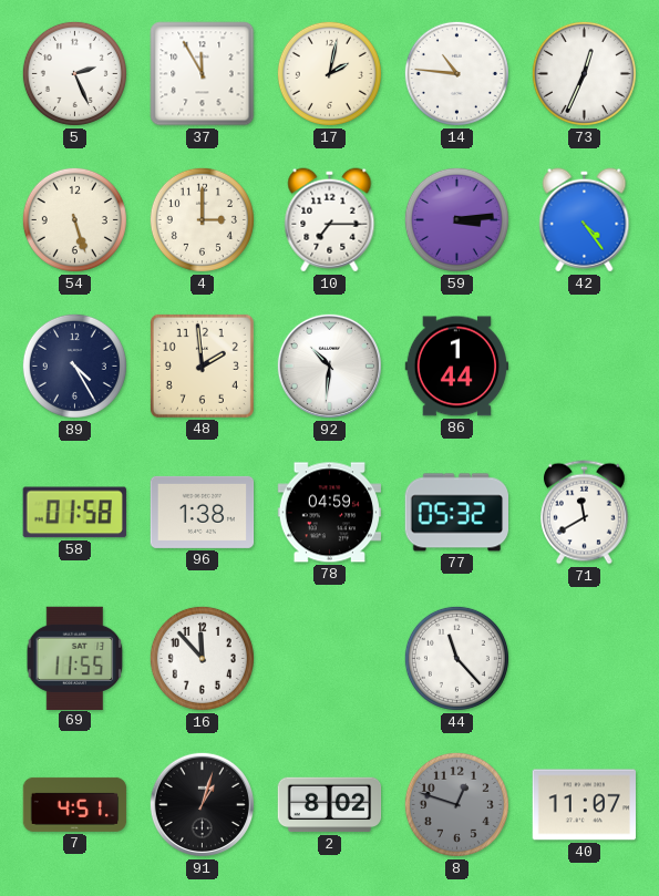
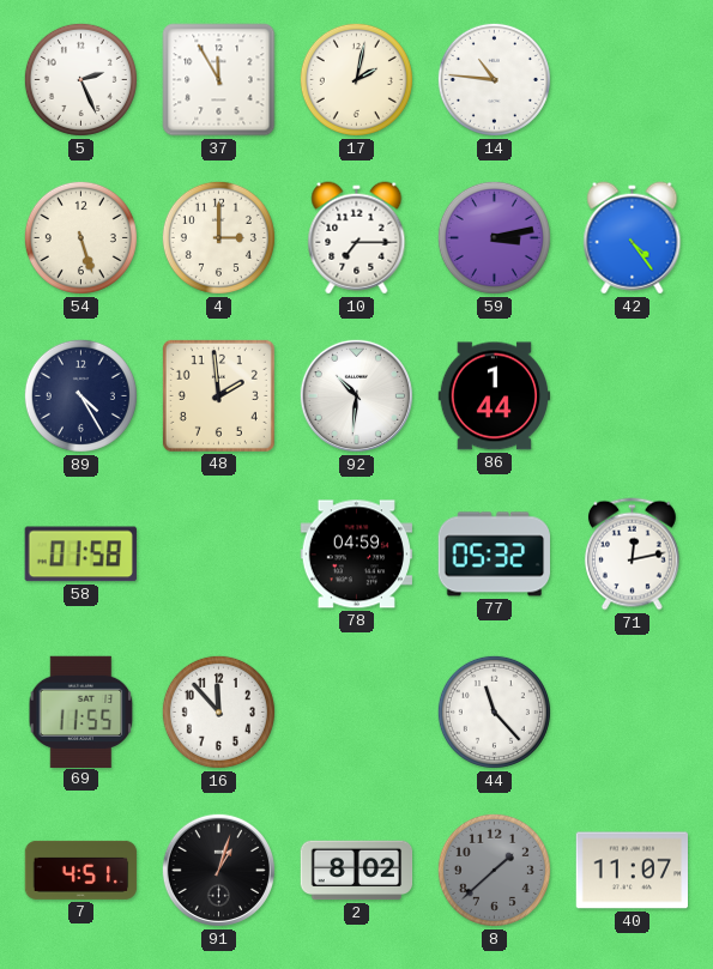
73: 12:34 -> none (584, 73)
59: 3:14 -> 3:13 (494, 237)
96: 1:38 -> none (203, 512)
71: 11:40 -> 12:13 (632, 555)
8: 12:48 -> 1:38 (494, 870)
